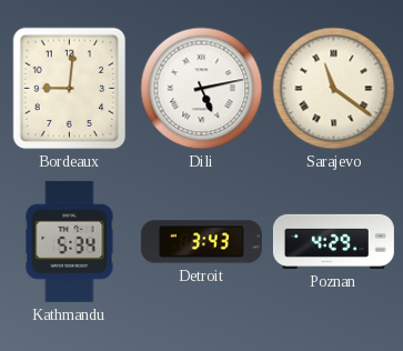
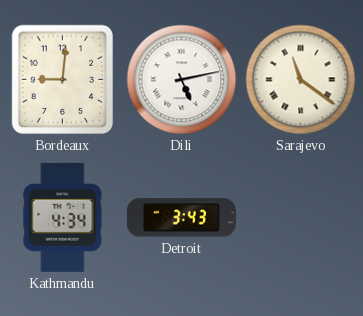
Kathmandu: 5:34 -> 4:34 (63, 217)
Poznan: 4:29 -> none (333, 241)
